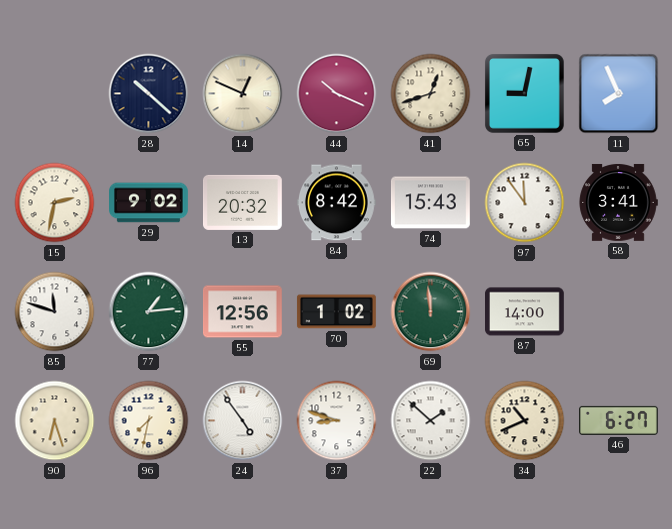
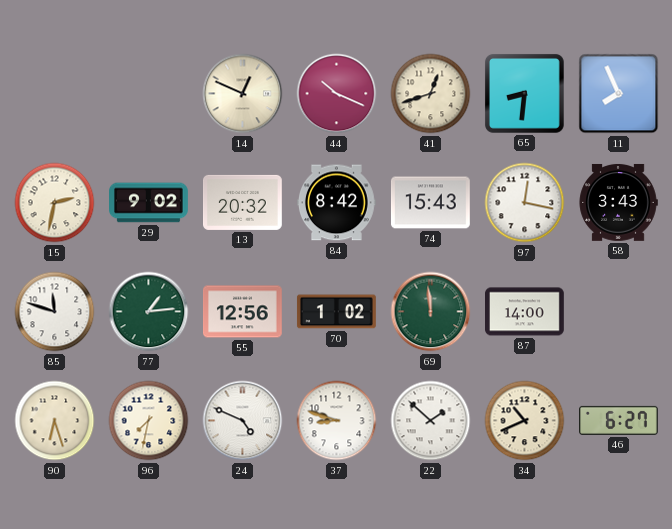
28: 10:22 -> none (149, 94)
65: 9:02 -> 8:31 (524, 93)
97: 11:54 -> 12:17 (525, 203)
58: 3:41 -> 3:43 (618, 202)
24: 4:54 -> 4:49 (243, 421)
